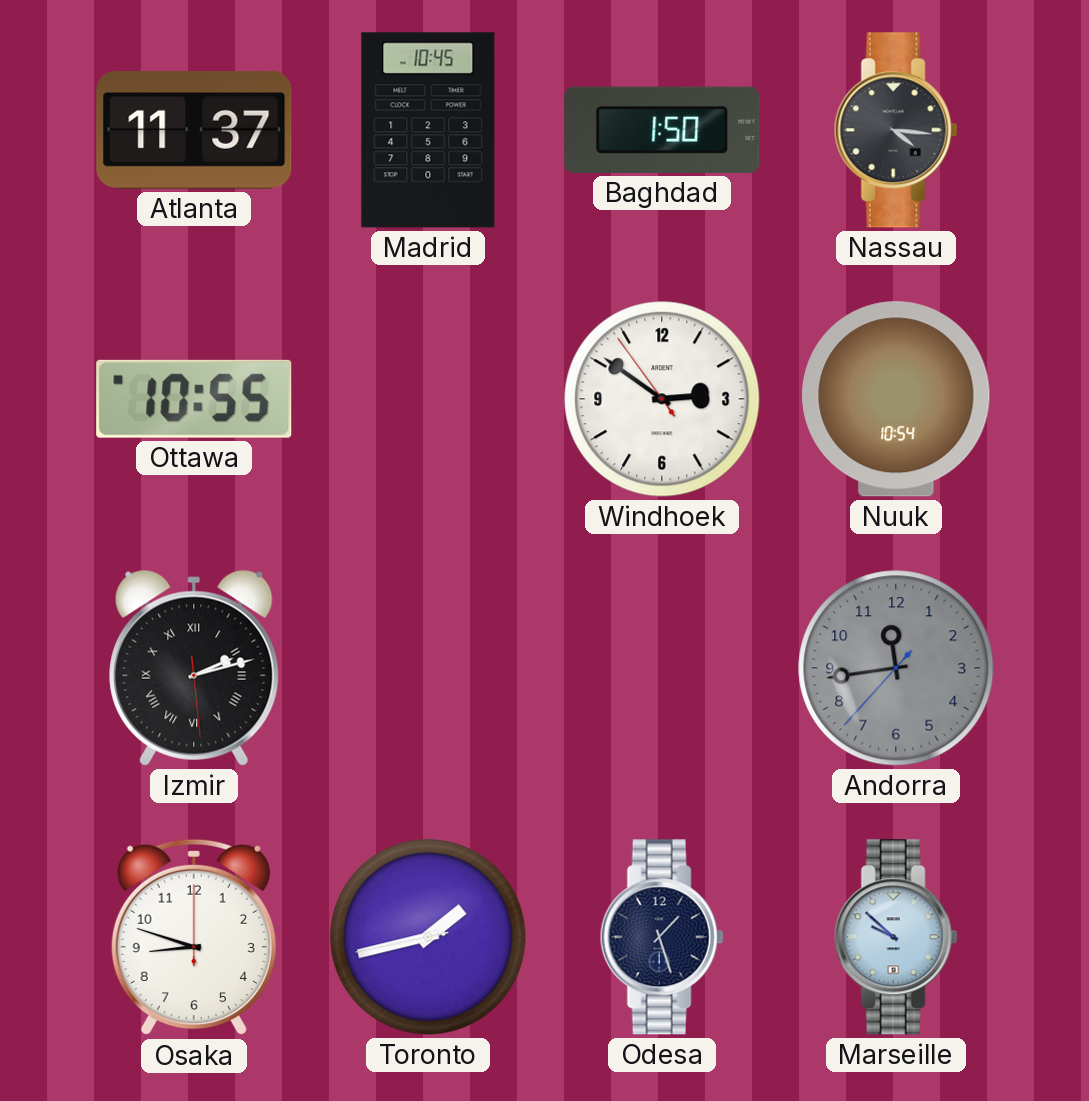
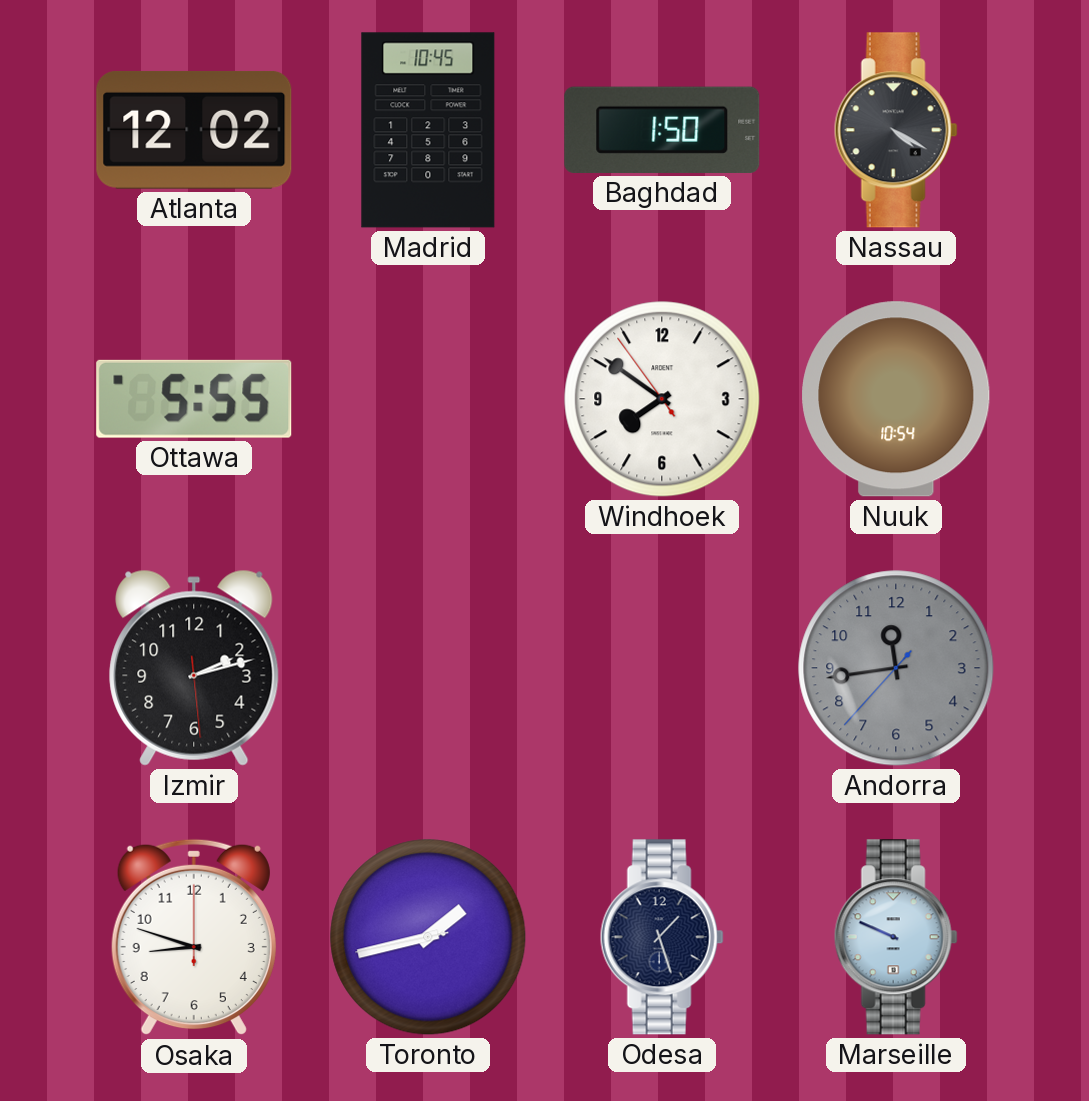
Atlanta: 11:37 -> 12:02 (194, 130)
Nassau: 4:16 -> 4:20 (896, 130)
Ottawa: 10:55 -> 5:55 (194, 399)
Windhoek: 2:50 -> 7:50 (662, 399)
Izmir numerals: Roman -> Arabic (194, 668)
Marseille: 9:52 -> 9:49 (896, 937)
